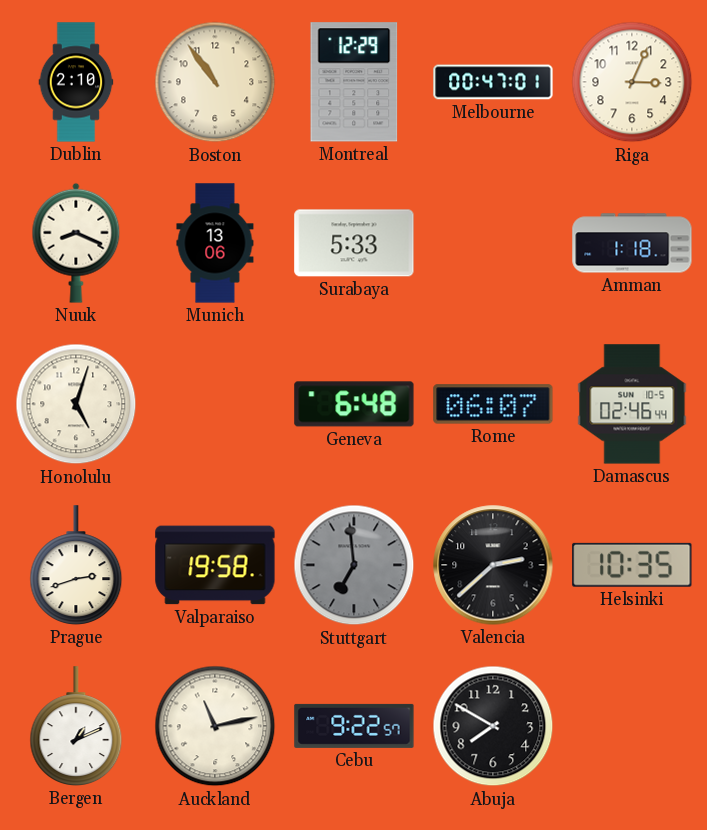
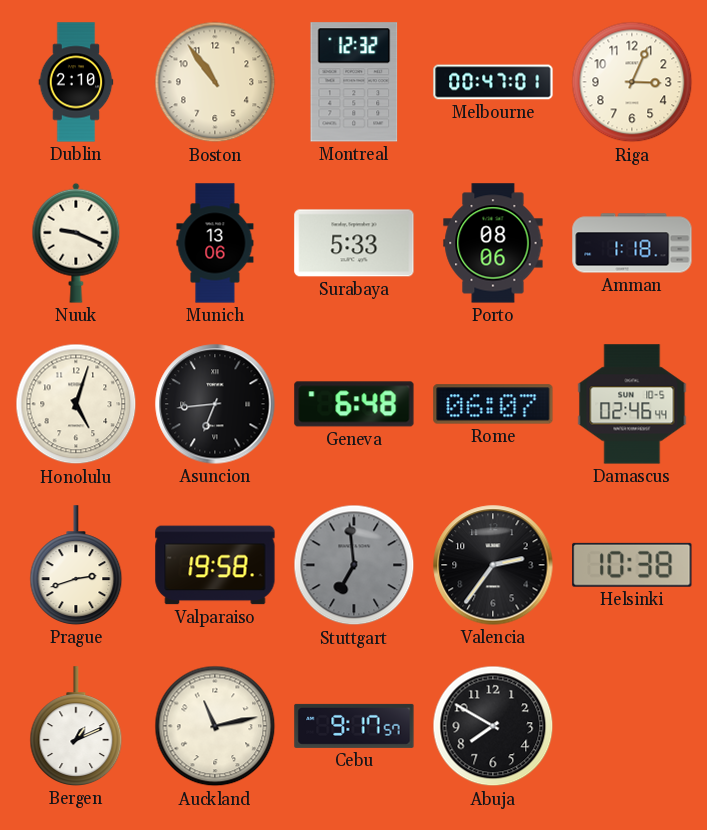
Montreal: 12:29 -> 12:32 (354, 82)
Nuuk: 8:19 -> 9:19 (76, 243)
Porto: none -> 08:06 (493, 243)
Asuncion: none -> 6:44 (215, 404)
Valencia: 2:38 -> 2:36 (493, 565)
Helsinki: 10:35 -> 10:38 (632, 565)
Cebu: 9:22 -> 9:17 (354, 726)
